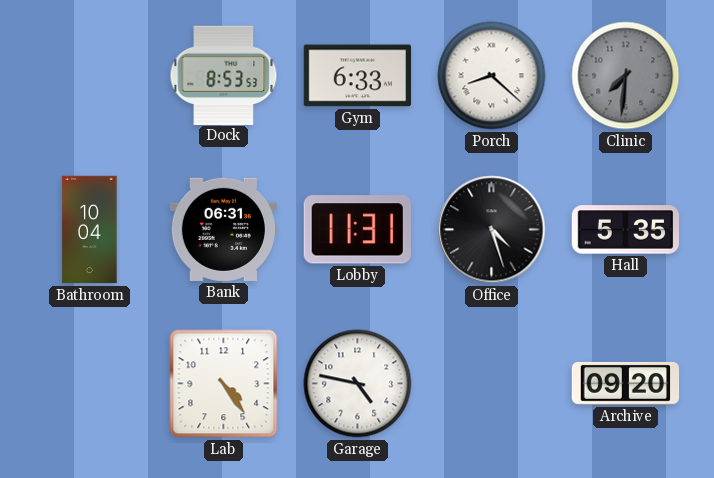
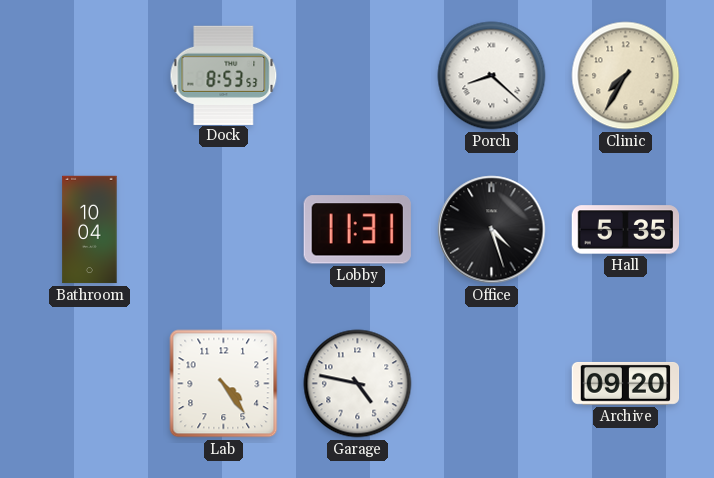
Gym: 6:33 -> none (358, 76)
Clinic: 7:31 -> 7:35 (626, 76)
Clinic dial: grey -> cream (626, 76)
Bank: 06:31 -> none (223, 229)
